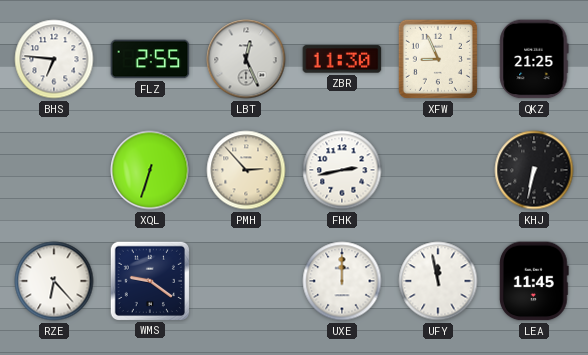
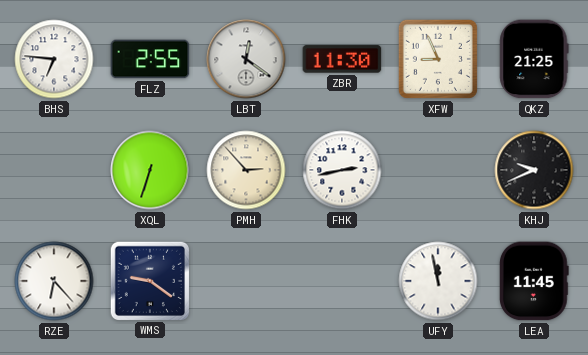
LBT: 12:26 -> 12:21 (246, 59)
KHJ: 6:32 -> 9:41 (534, 170)
UXE: 12:00 -> none (342, 281)
